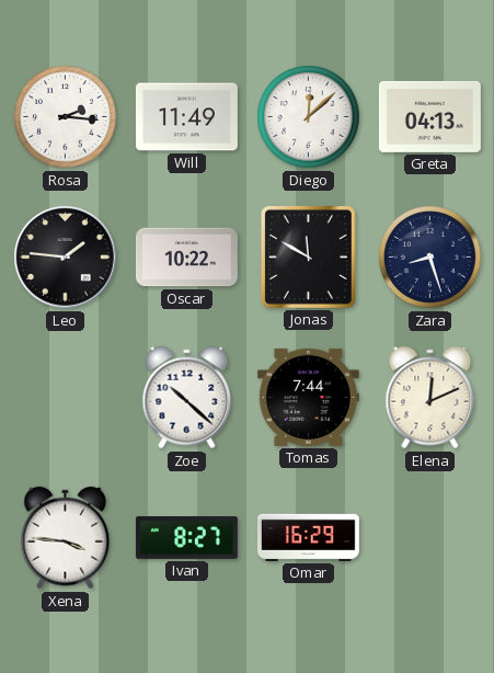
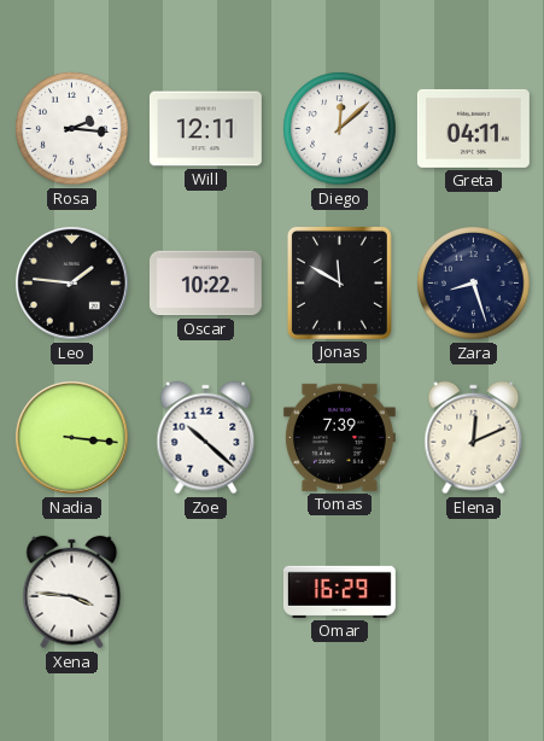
Will: 11:49 -> 12:11 (205, 129)
Greta: 04:13 -> 04:11 (473, 128)
Nadia: none -> 3:16 (72, 438)
Tomas: 7:44 -> 7:39 (339, 437)
Ivan: 8:27 -> none (186, 538)
